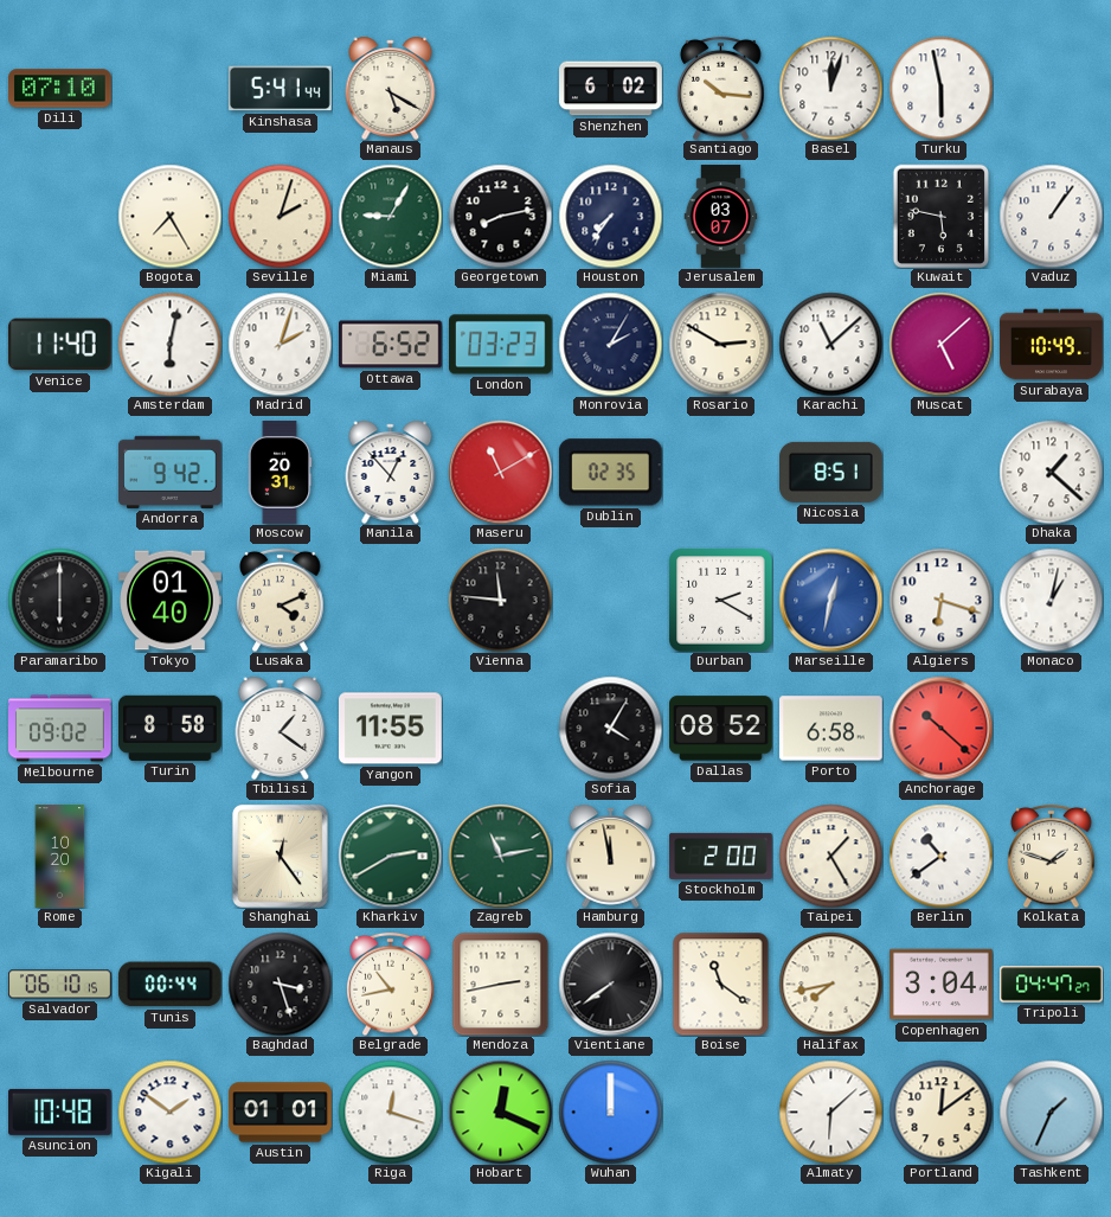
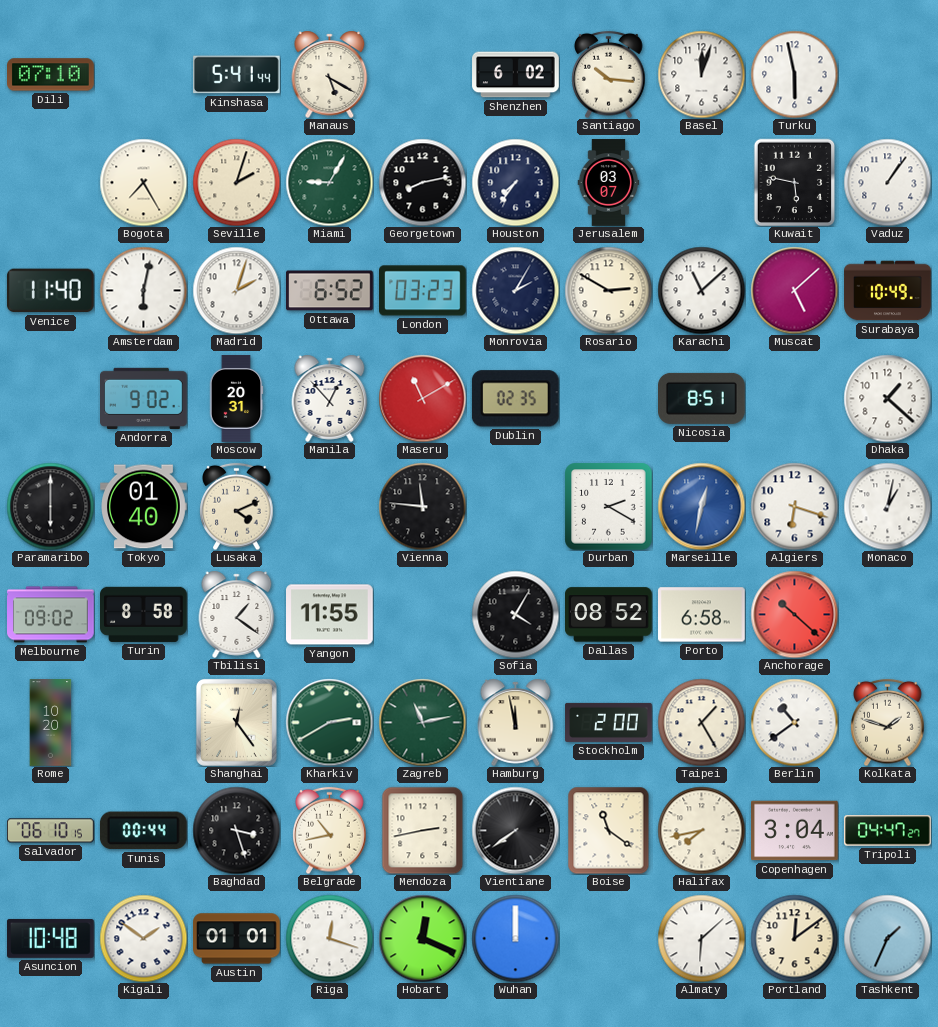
Andorra: 9:42 -> 9:02 (144, 398)
